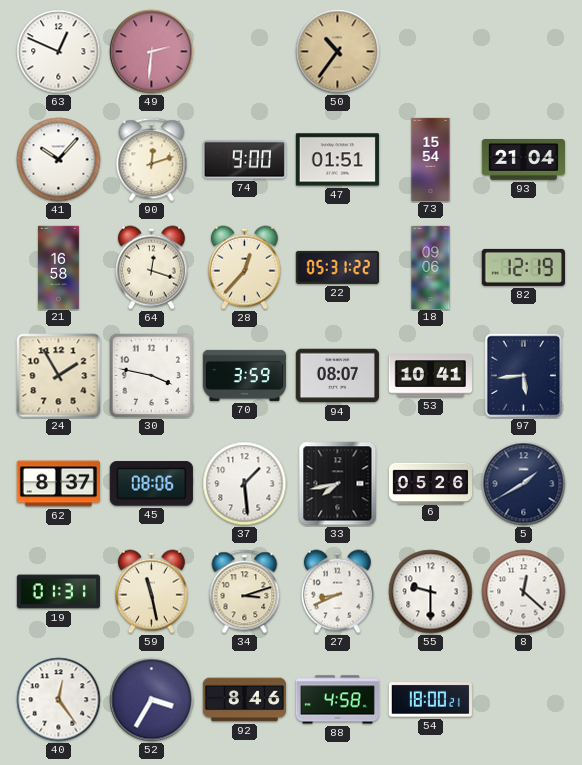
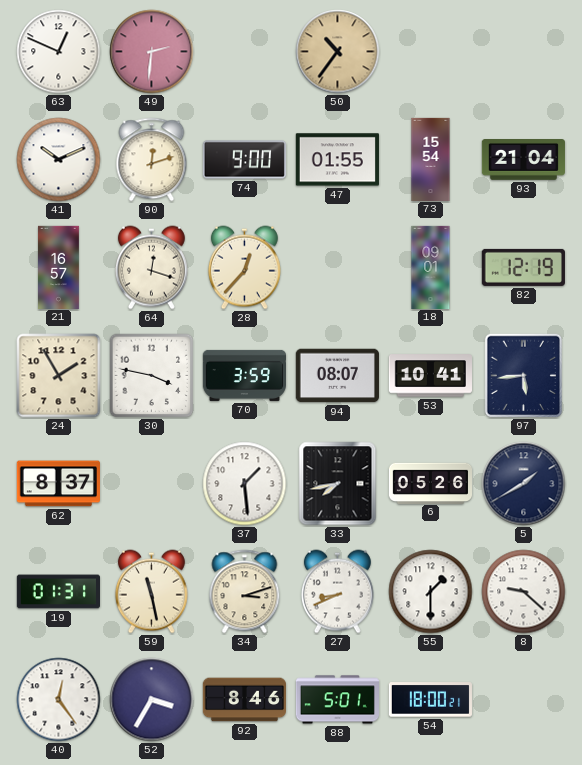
41: 10:07 -> 10:11 (59, 160)
47: 01:51 -> 01:55 (337, 160)
21: 16:58 -> 16:57 (59, 267)
22: 05:31 -> none (337, 267)
18: 09:06 -> 09:01 (431, 267)
45: 08:06 -> none (151, 484)
55: 9:30 -> 1:30 (431, 592)
8: 12:22 -> 9:22 (524, 592)
88: 4:58 -> 5:01 (337, 700)
